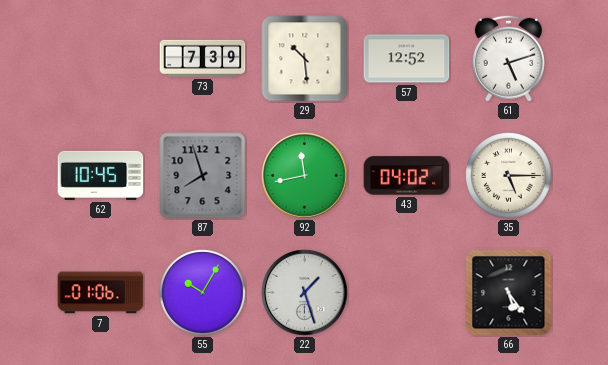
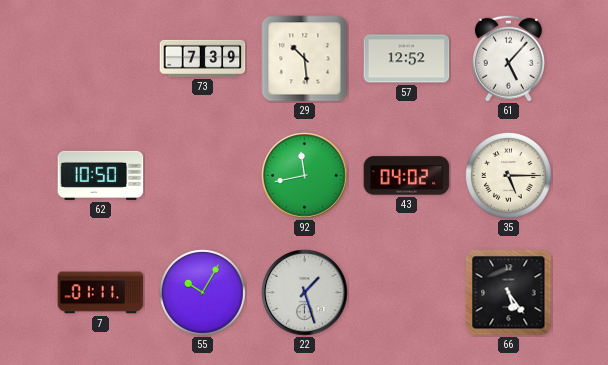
61: 5:12 -> 5:07 (508, 58)
62: 10:45 -> 10:50 (101, 175)
87: 7:57 -> none (203, 176)
7: 01:06 -> 01:11 (101, 293)
